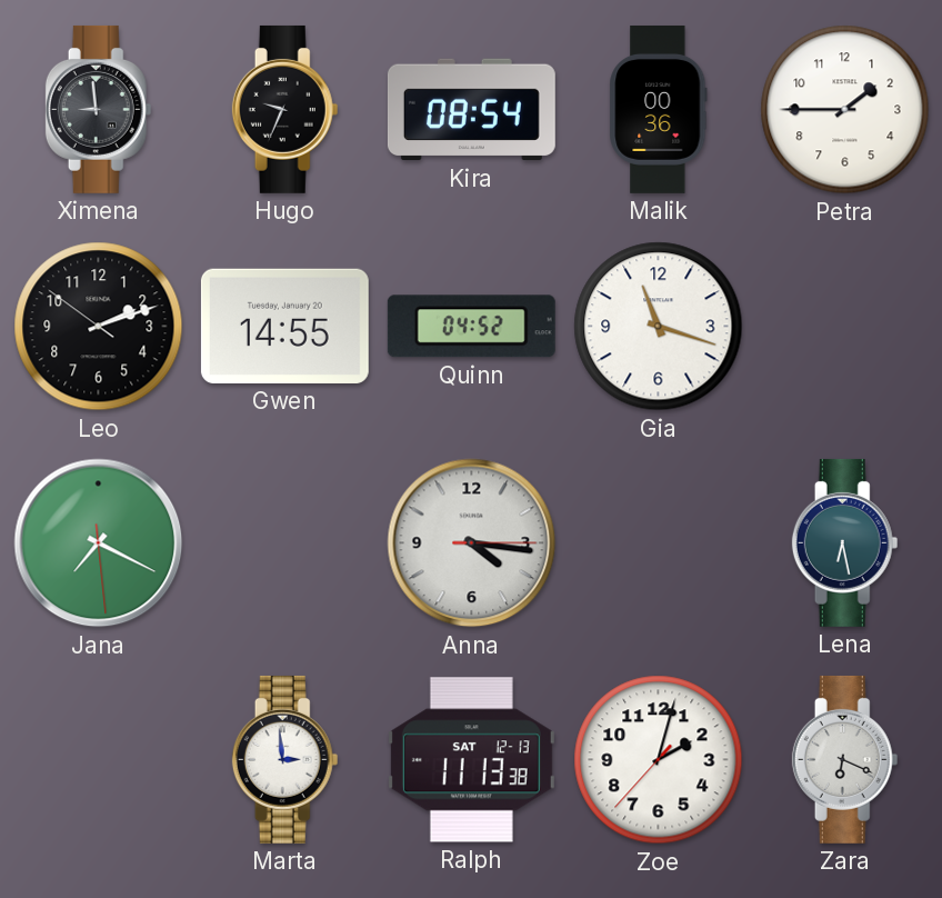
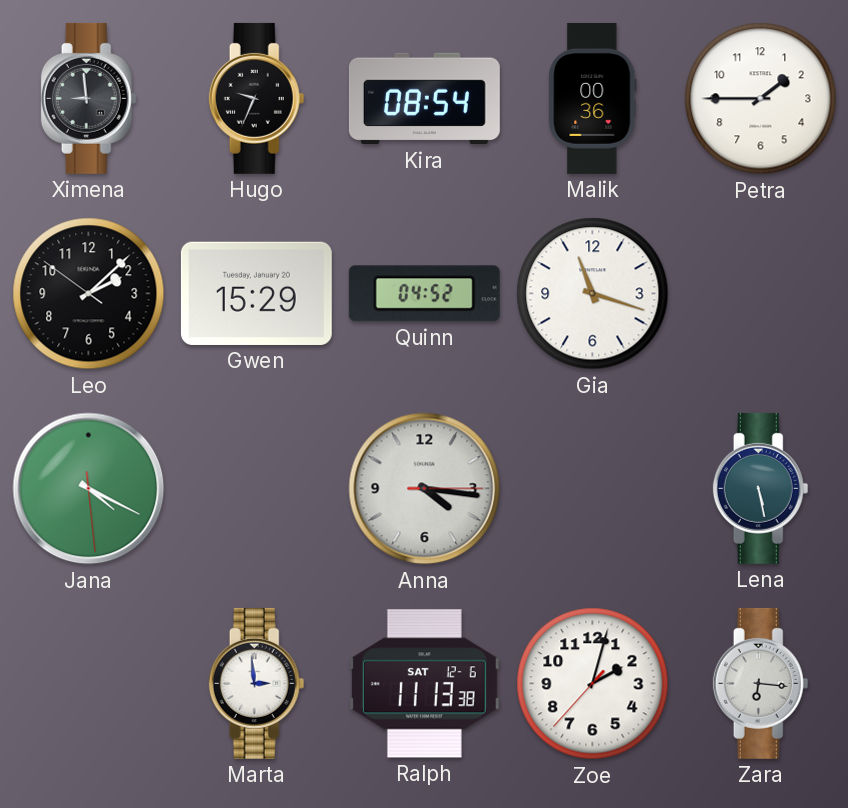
Leo: 2:11 -> 2:07 (89, 294)
Gwen: 14:55 -> 15:29 (256, 293)
Jana: 7:19 -> 4:19 (89, 489)
Lena: 6:28 -> 5:28 (761, 488)
Ralph date: SAT 12-13 -> SAT 12-6 (424, 684)
Zara: 6:19 -> 6:16 (761, 683)
